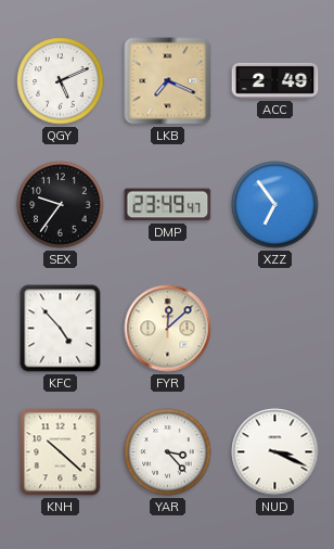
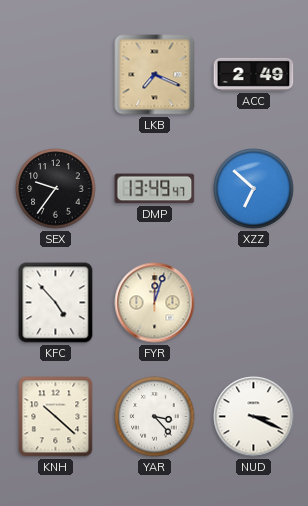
QGY: 5:11 -> none (61, 81)
DMP: 23:49 -> 13:49 (155, 189)
XZZ: 6:54 -> 6:52 (254, 189)
FYR: 12:08 -> 12:03 (155, 303)
